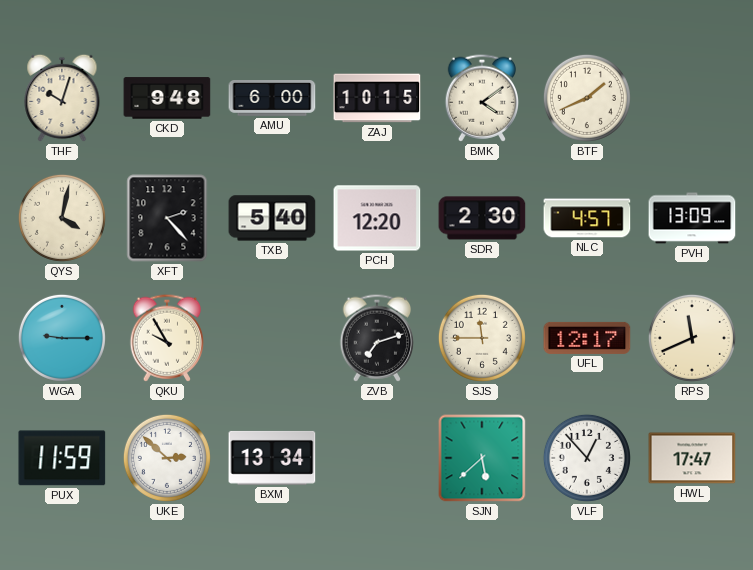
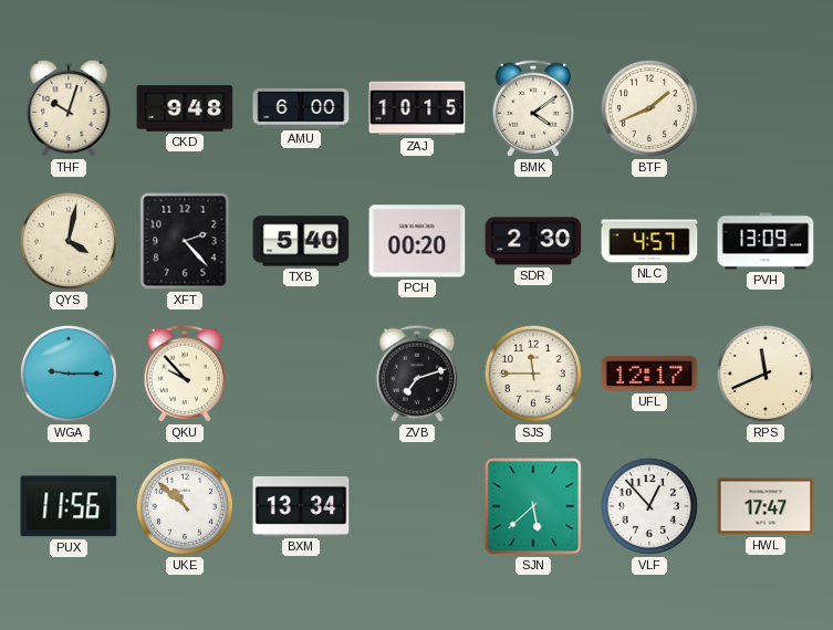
PCH: 12:20 -> 00:20 (417, 241)
QKU: 9:55 -> 9:53 (184, 374)
PUX: 11:59 -> 11:56 (69, 506)
UKE: 2:52 -> 10:52 (185, 506)
